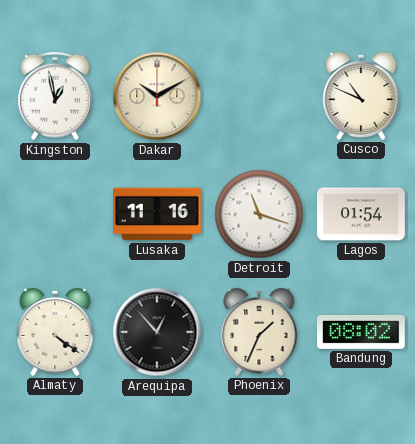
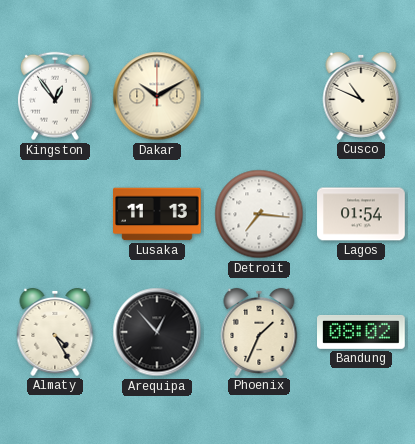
Kingston: 12:58 -> 12:54 (55, 96)
Lusaka: 11:16 -> 11:13 (157, 214)
Detroit: 11:18 -> 7:16 (259, 214)
Almaty: 4:21 -> 4:25 (55, 332)
